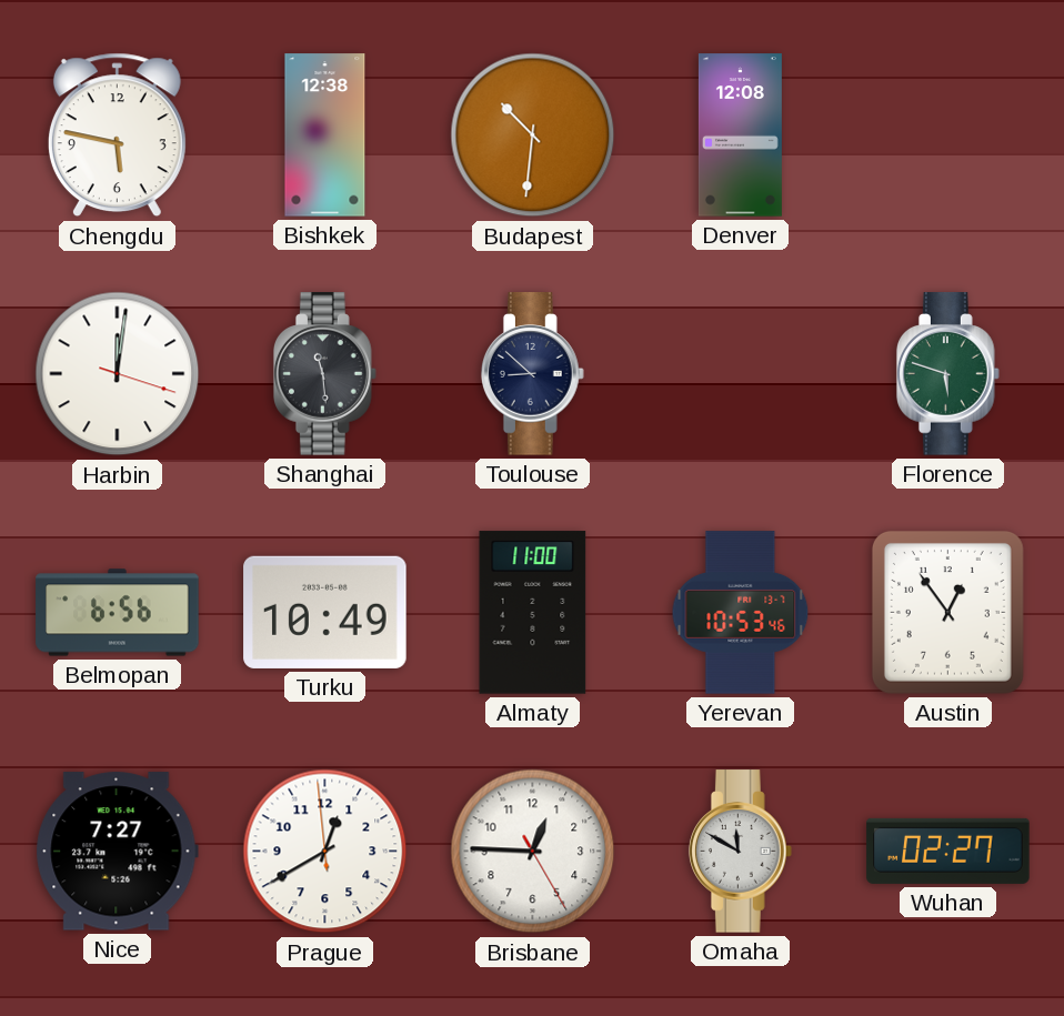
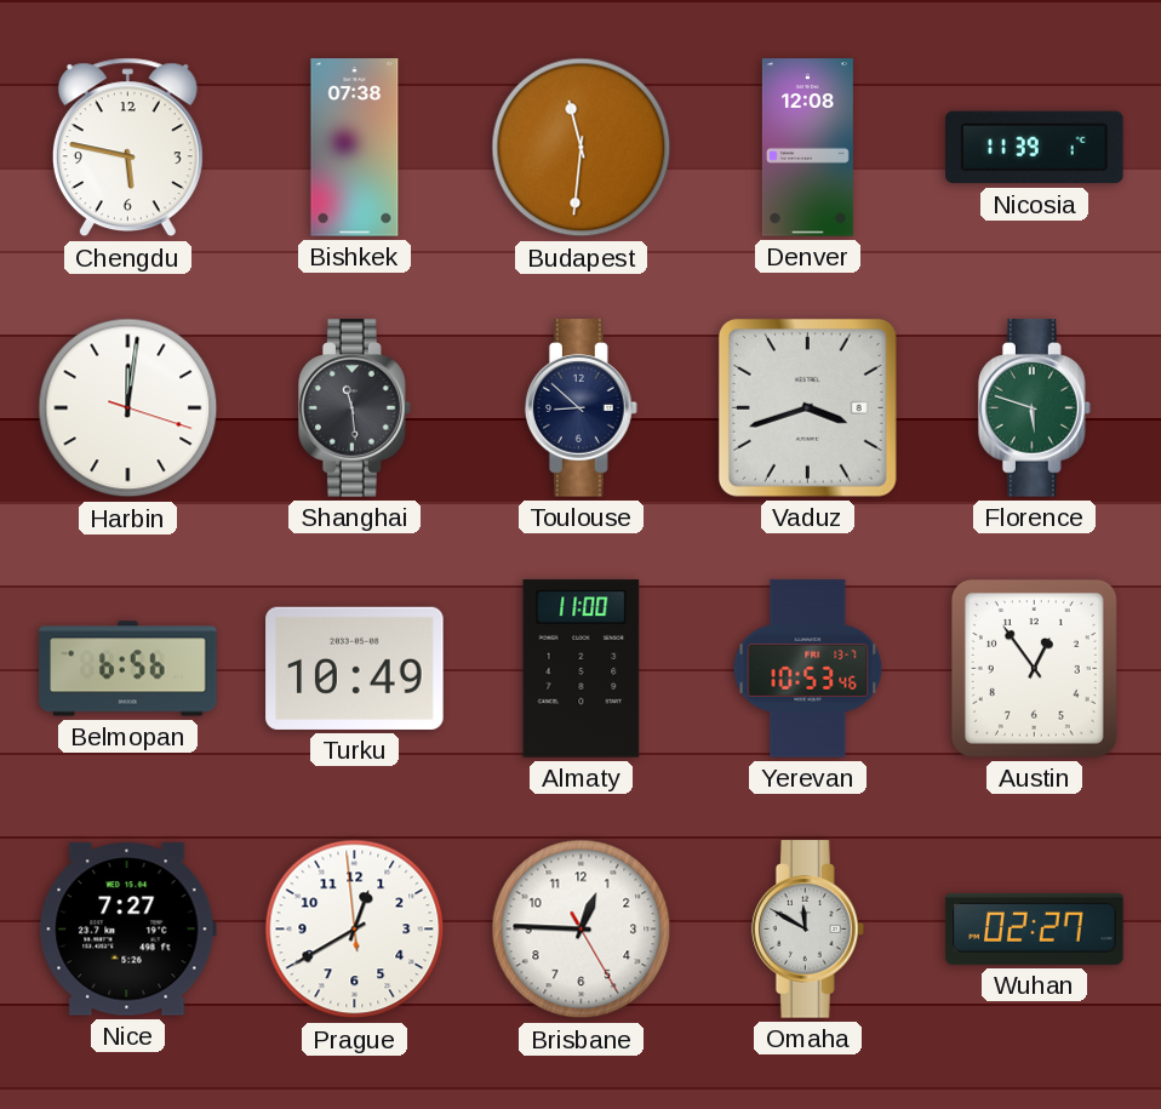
Bishkek: 12:38 -> 07:38 (355, 148)
Budapest: 10:31 -> 11:31 (582, 148)
Nicosia: none -> 11:39 (1035, 148)
Vaduz: none -> 3:42 (807, 407)
